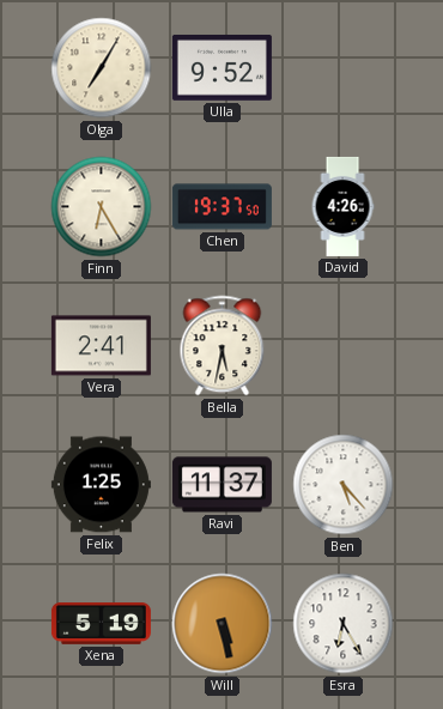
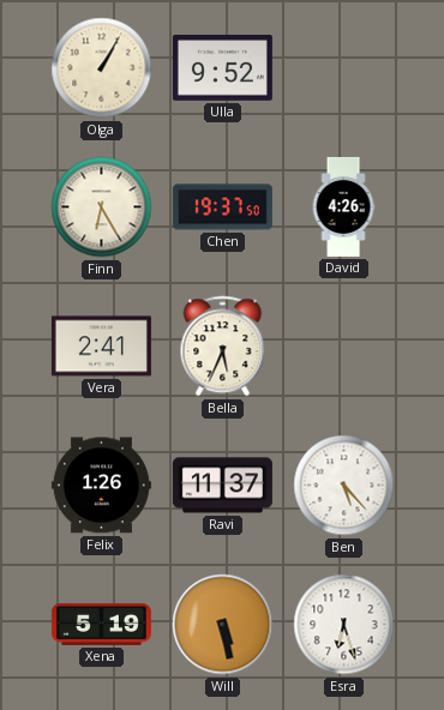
Olga: 7:05 -> 1:05 (102, 68)
Bella: 5:32 -> 5:34 (223, 347)
Felix: 1:25 -> 1:26 (101, 486)
Esra: 6:25 -> 6:27 (344, 625)
